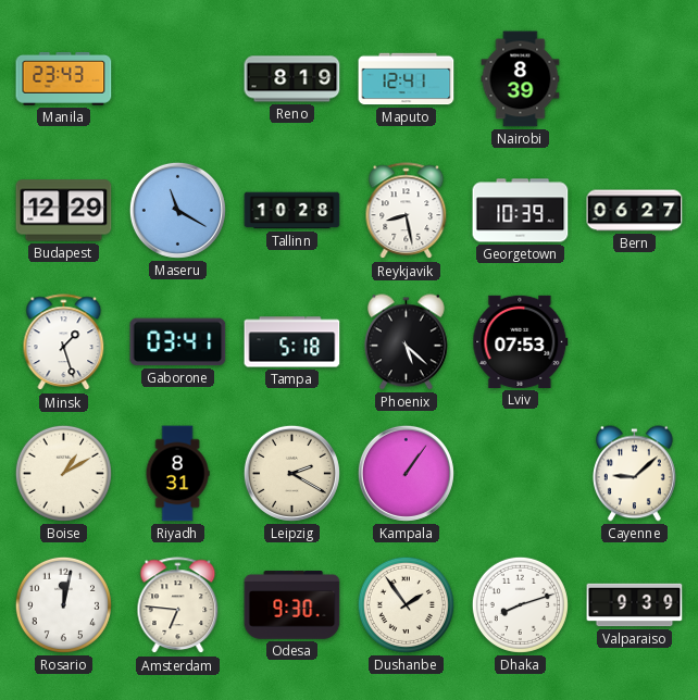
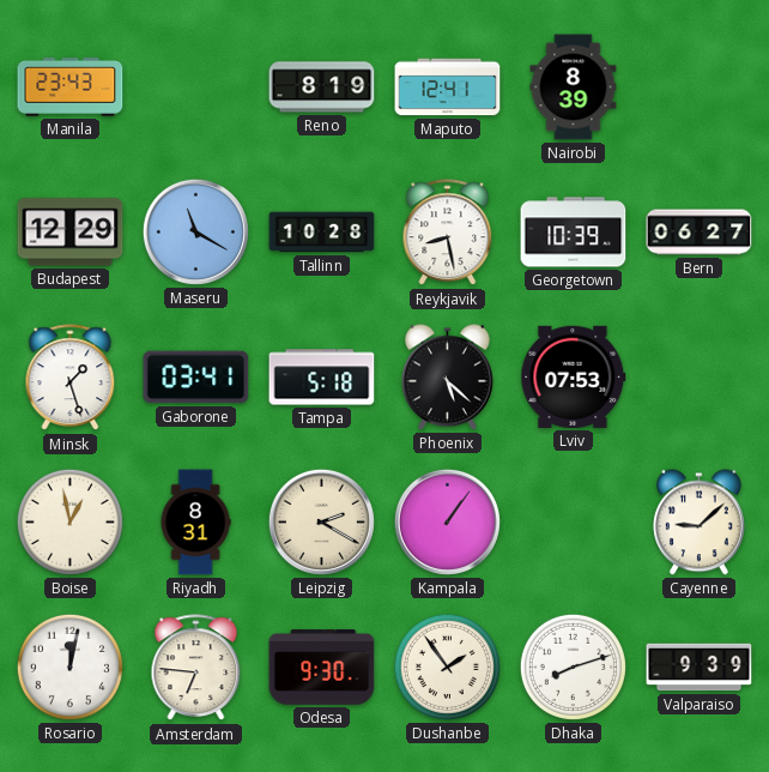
Boise: 1:10 -> 12:58 (69, 521)
